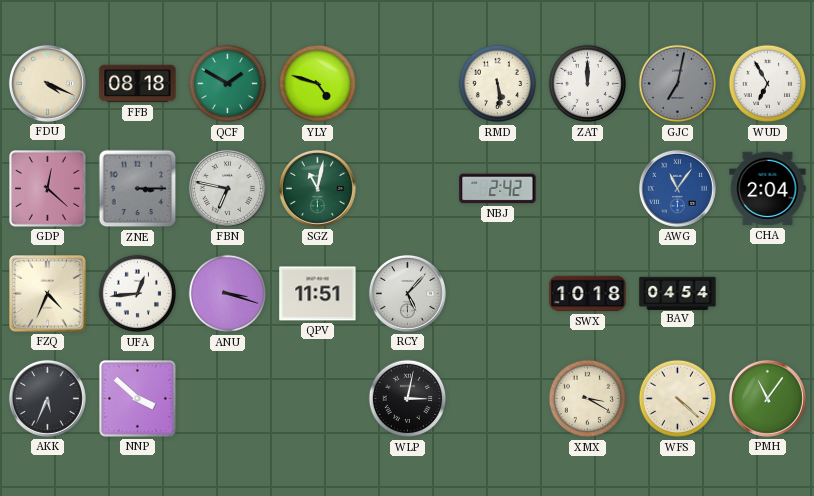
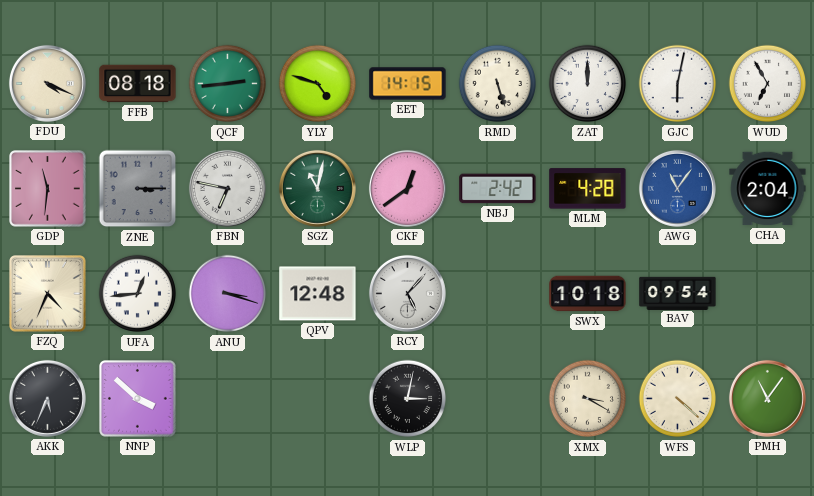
QCF: 1:50 -> 2:44 (228, 84)
EET: none -> 14:15 (408, 84)
RMD: 5:29 -> 5:27 (498, 84)
GJC: 7:02 -> 6:02 (678, 84)
GJC dial: grey -> white (678, 84)
GDP: 12:22 -> 11:31 (48, 189)
CKF: none -> 12:39 (407, 188)
MLM: none -> 4:28 (588, 189)
QPV: 11:51 -> 12:48 (318, 294)
BAV: 04:54 -> 09:54 (678, 293)
